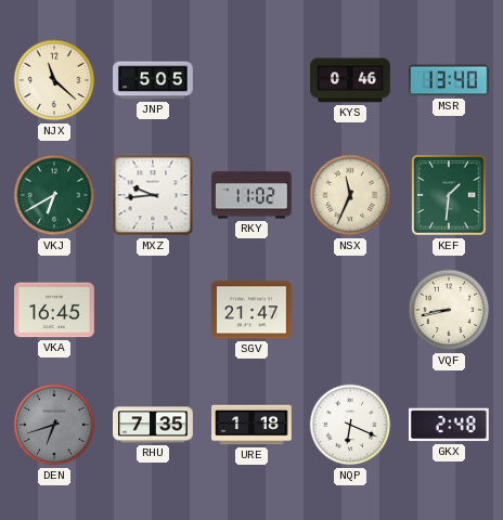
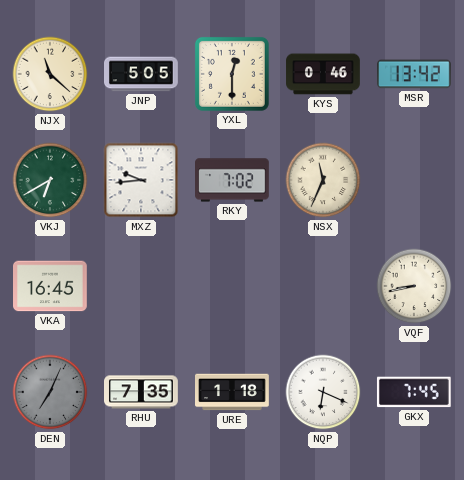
YXL: none -> 12:30 (232, 74)
MSR: 13:40 -> 13:42 (415, 74)
RKY: 11:02 -> 7:02 (233, 180)
KEF: 1:31 -> none (449, 195)
SGV: 21:47 -> none (253, 310)
DEN: 6:42 -> 7:04 (50, 392)
GKX: 2:48 -> 7:45 (414, 392)
